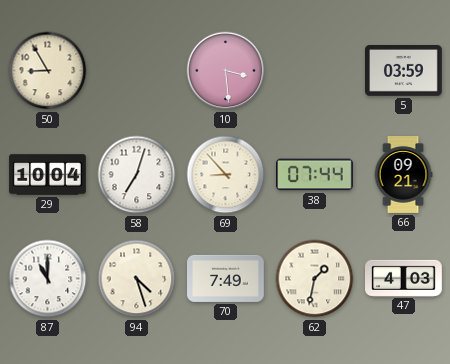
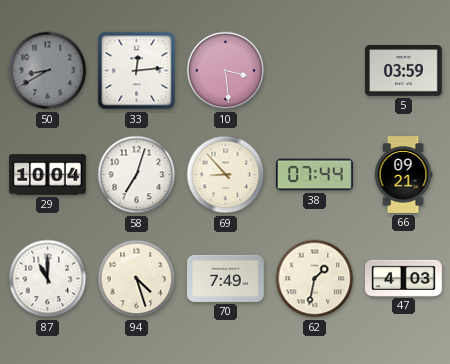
50: 8:55 -> 8:40 (48, 71)
50 dial: cream -> grey (48, 71)
33: none -> 12:14 (137, 71)
